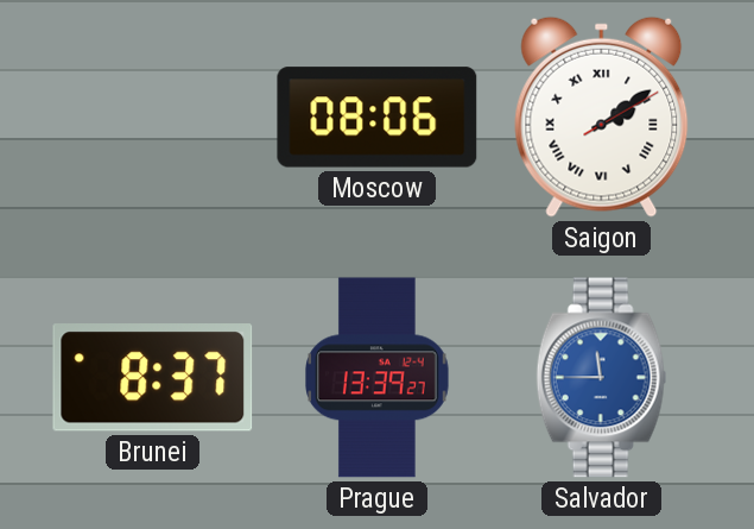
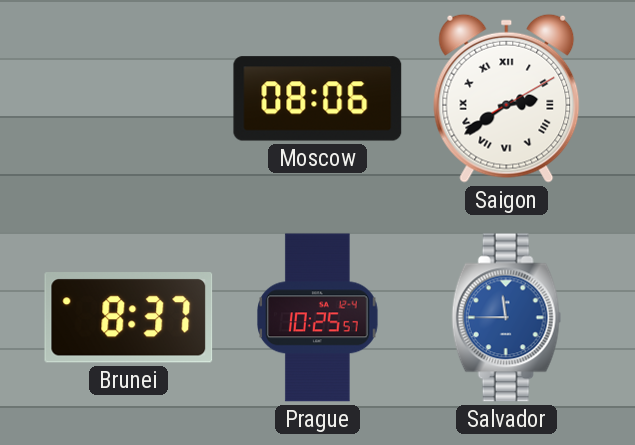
Saigon: 2:09 -> 2:39 (507, 98)
Prague: 13:39 -> 10:25 (318, 318)
